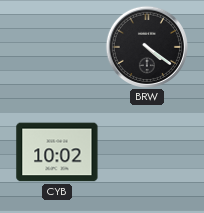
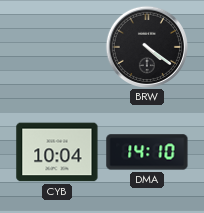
CYB: 10:02 -> 10:04 (57, 152)
DMA: none -> 14:10 (147, 152)
